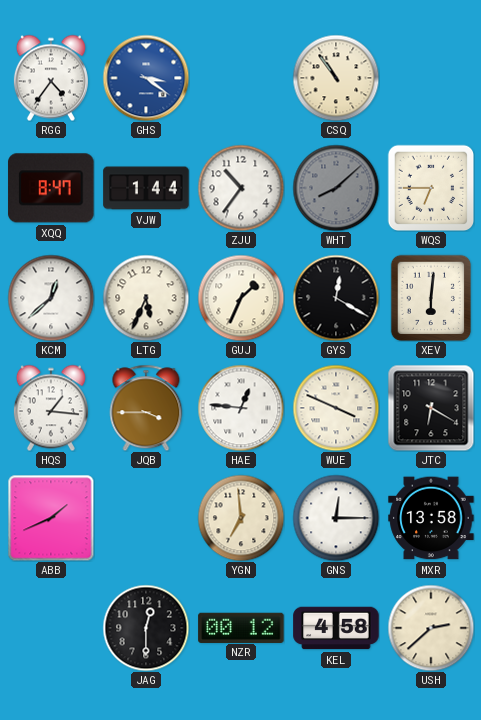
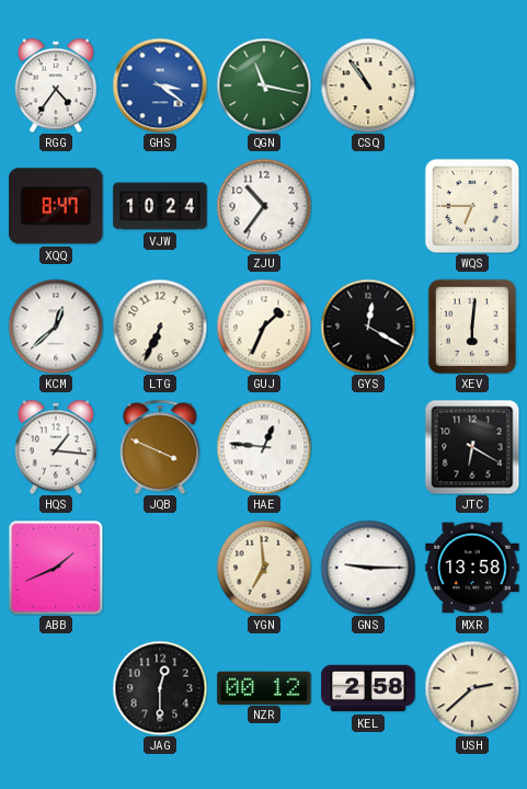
QGN: none -> 11:17 (264, 85)
VJW: 1:44 -> 10:24 (160, 206)
WHT: 8:08 -> none (336, 188)
LTG: 5:34 -> 6:34 (160, 327)
JQB: 3:45 -> 3:49 (160, 447)
WUE: 3:49 -> none (336, 408)
GNS: 12:15 -> 9:15 (368, 568)
KEL: 4:58 -> 2:58 (368, 688)
